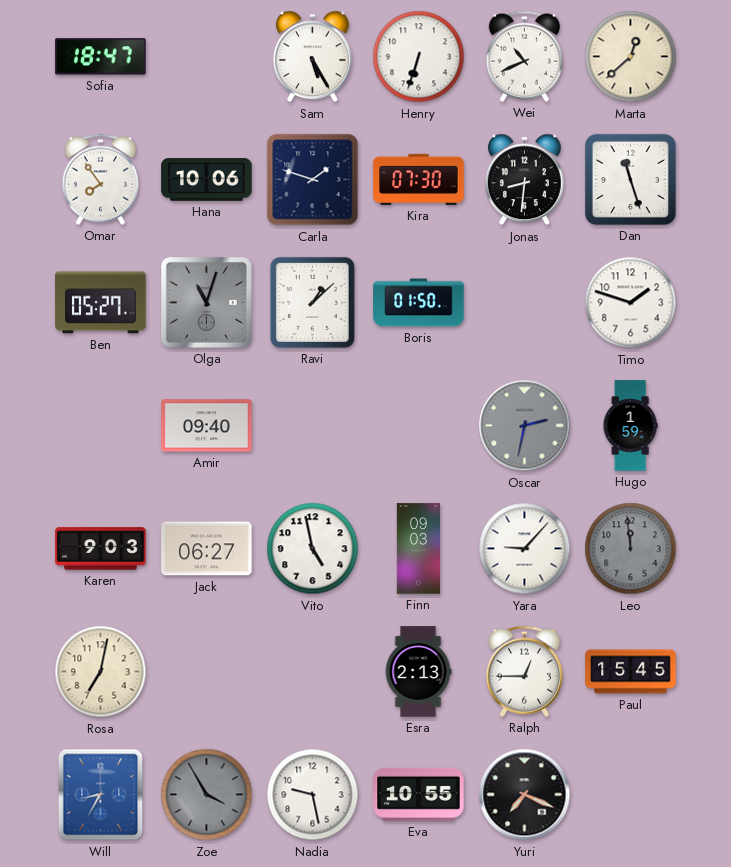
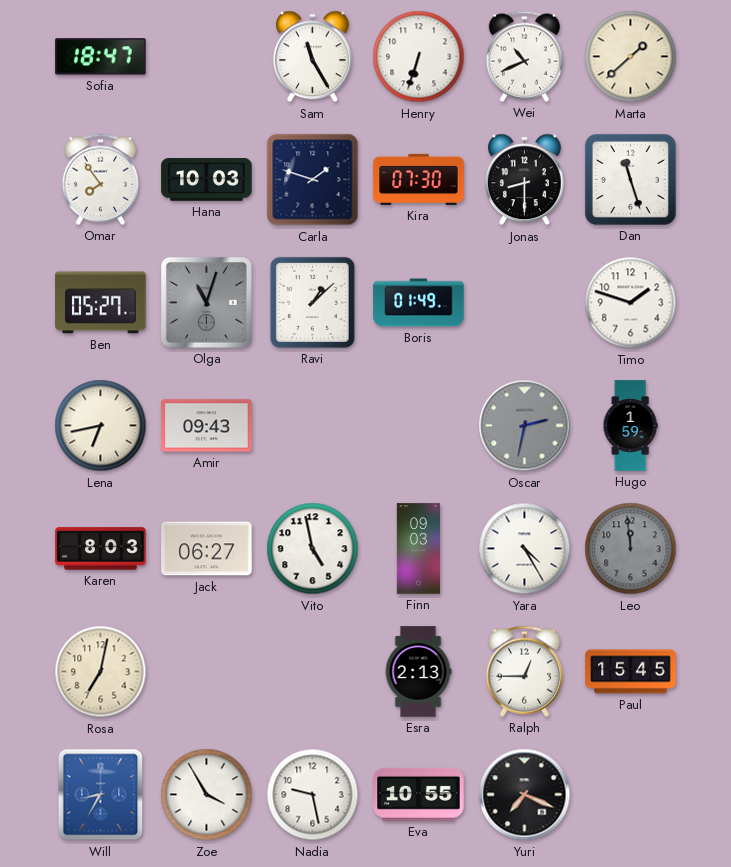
Sam: 5:25 -> 11:25 (313, 57)
Marta: 12:38 -> 1:38 (631, 57)
Hana: 10:06 -> 10:03 (207, 180)
Jonas: 8:31 -> 8:30 (525, 180)
Boris: 01:50 -> 01:49 (419, 303)
Lena: none -> 6:43 (101, 426)
Amir: 09:40 -> 09:43 (207, 426)
Karen: 9:03 -> 8:03 (101, 549)
Yara: 9:07 -> 4:25 (525, 549)
Zoe dial: grey -> white (207, 795)
